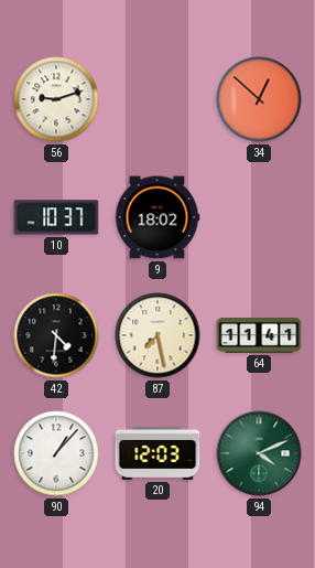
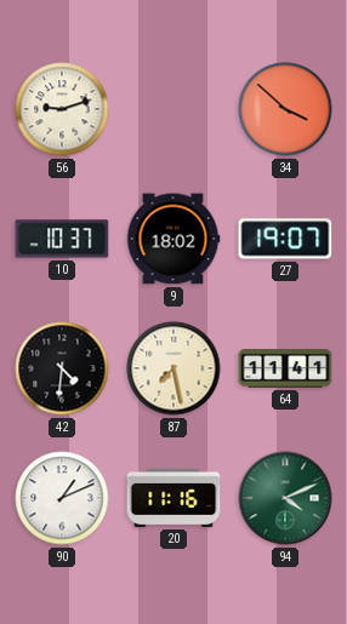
34: 12:52 -> 3:52 (285, 109)
27: none -> 19:07 (285, 239)
90: 1:07 -> 1:11 (62, 498)
20: 12:03 -> 11:16 (173, 498)
